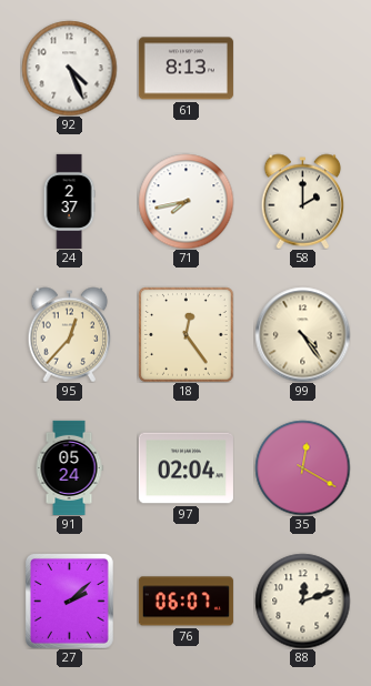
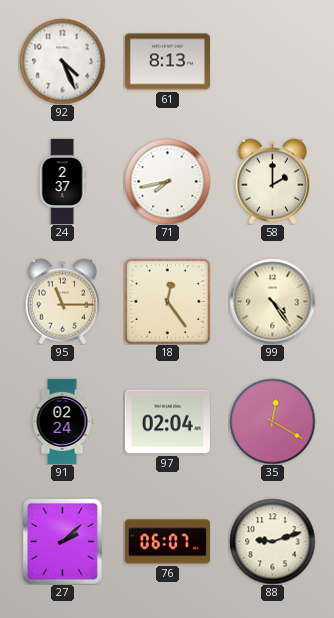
95: 12:37 -> 11:15 (63, 301)
91: 05:24 -> 02:24 (62, 421)
88: 12:12 -> 9:12 (272, 541)
